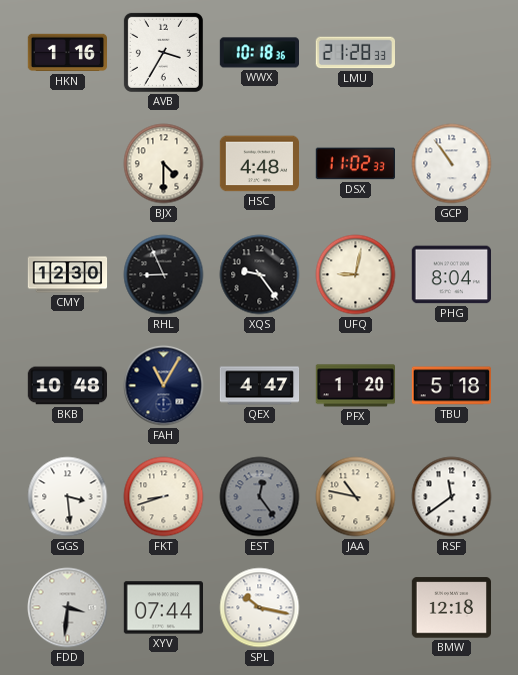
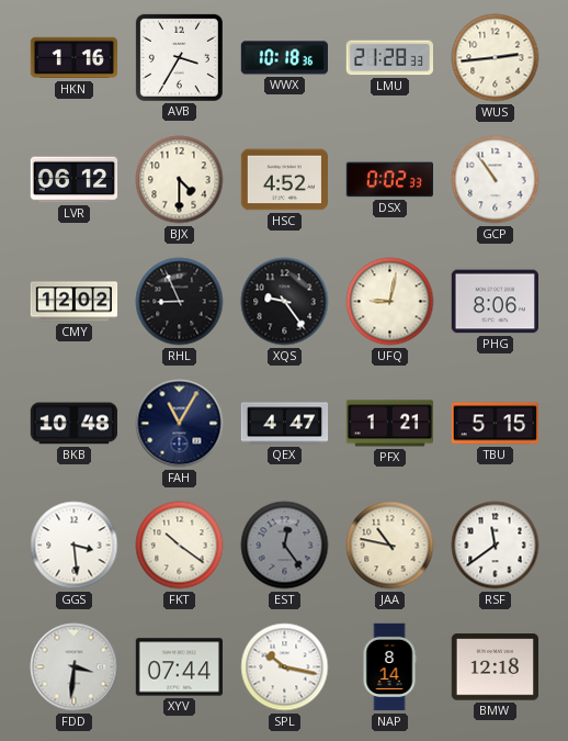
WUS: none -> 2:44 (496, 58)
LVR: none -> 06:12 (75, 180)
HSC: 4:48 -> 4:52 (284, 180)
DSX: 11:02 -> 0:02 (389, 180)
CMY: 12:30 -> 12:02 (75, 302)
PHG: 8:04 -> 8:06 (495, 302)
PFX: 1:20 -> 1:21 (389, 424)
TBU: 5:18 -> 5:15 (495, 424)
FKT: 8:42 -> 10:21 (180, 546)
NAP: none -> 8:14 (389, 667)
